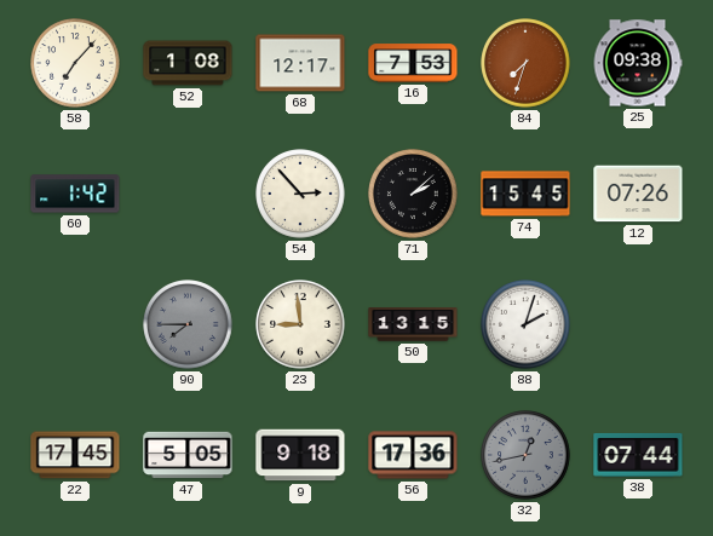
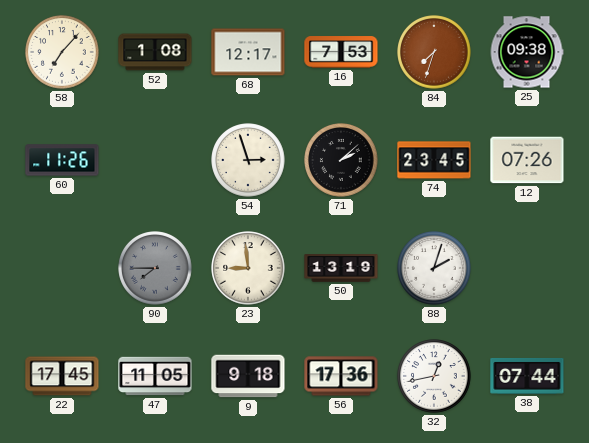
60: 1:42 -> 11:26 (62, 160)
54: 2:53 -> 2:57 (248, 160)
74: 15:45 -> 23:45 (434, 160)
50: 13:15 -> 13:19 (341, 268)
47: 5:05 -> 11:05 (155, 376)
32 dial: grey -> white (434, 376)
